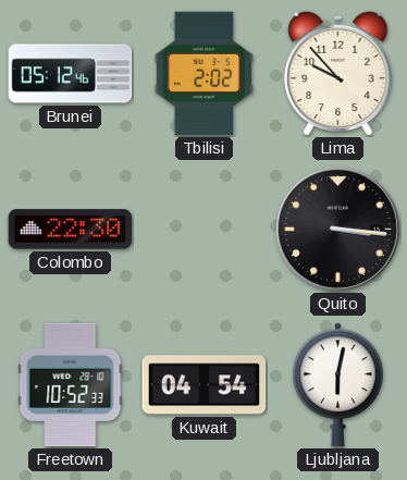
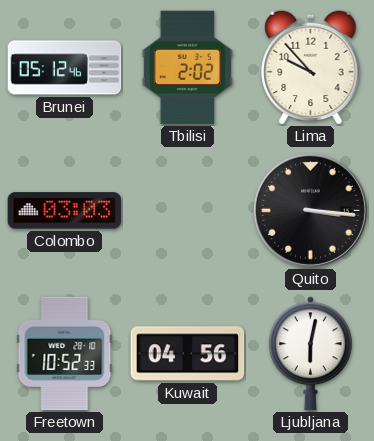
Colombo: 22:30 -> 03:03 (65, 211)
Kuwait: 04:54 -> 04:56 (188, 354)
